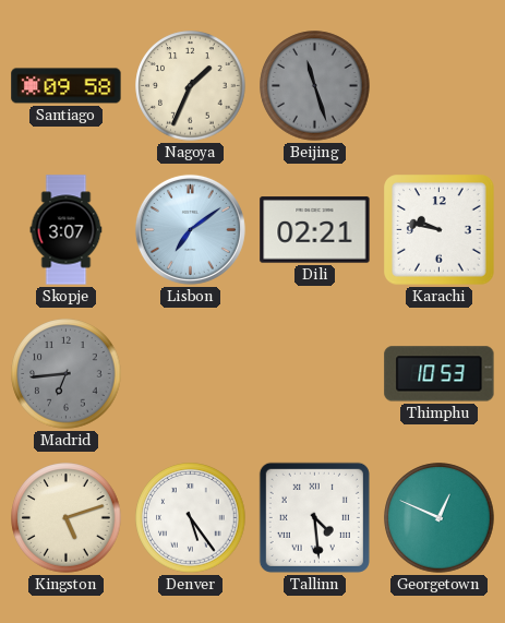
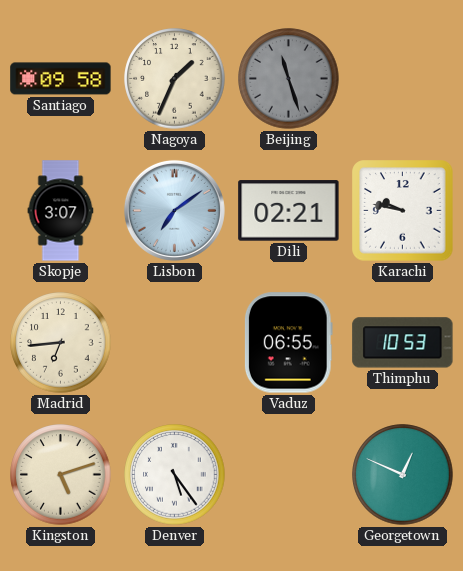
Madrid dial: grey -> cream (61, 343)
Vaduz: none -> 06:55 (288, 343)
Tallinn: 4:29 -> none (314, 517)
